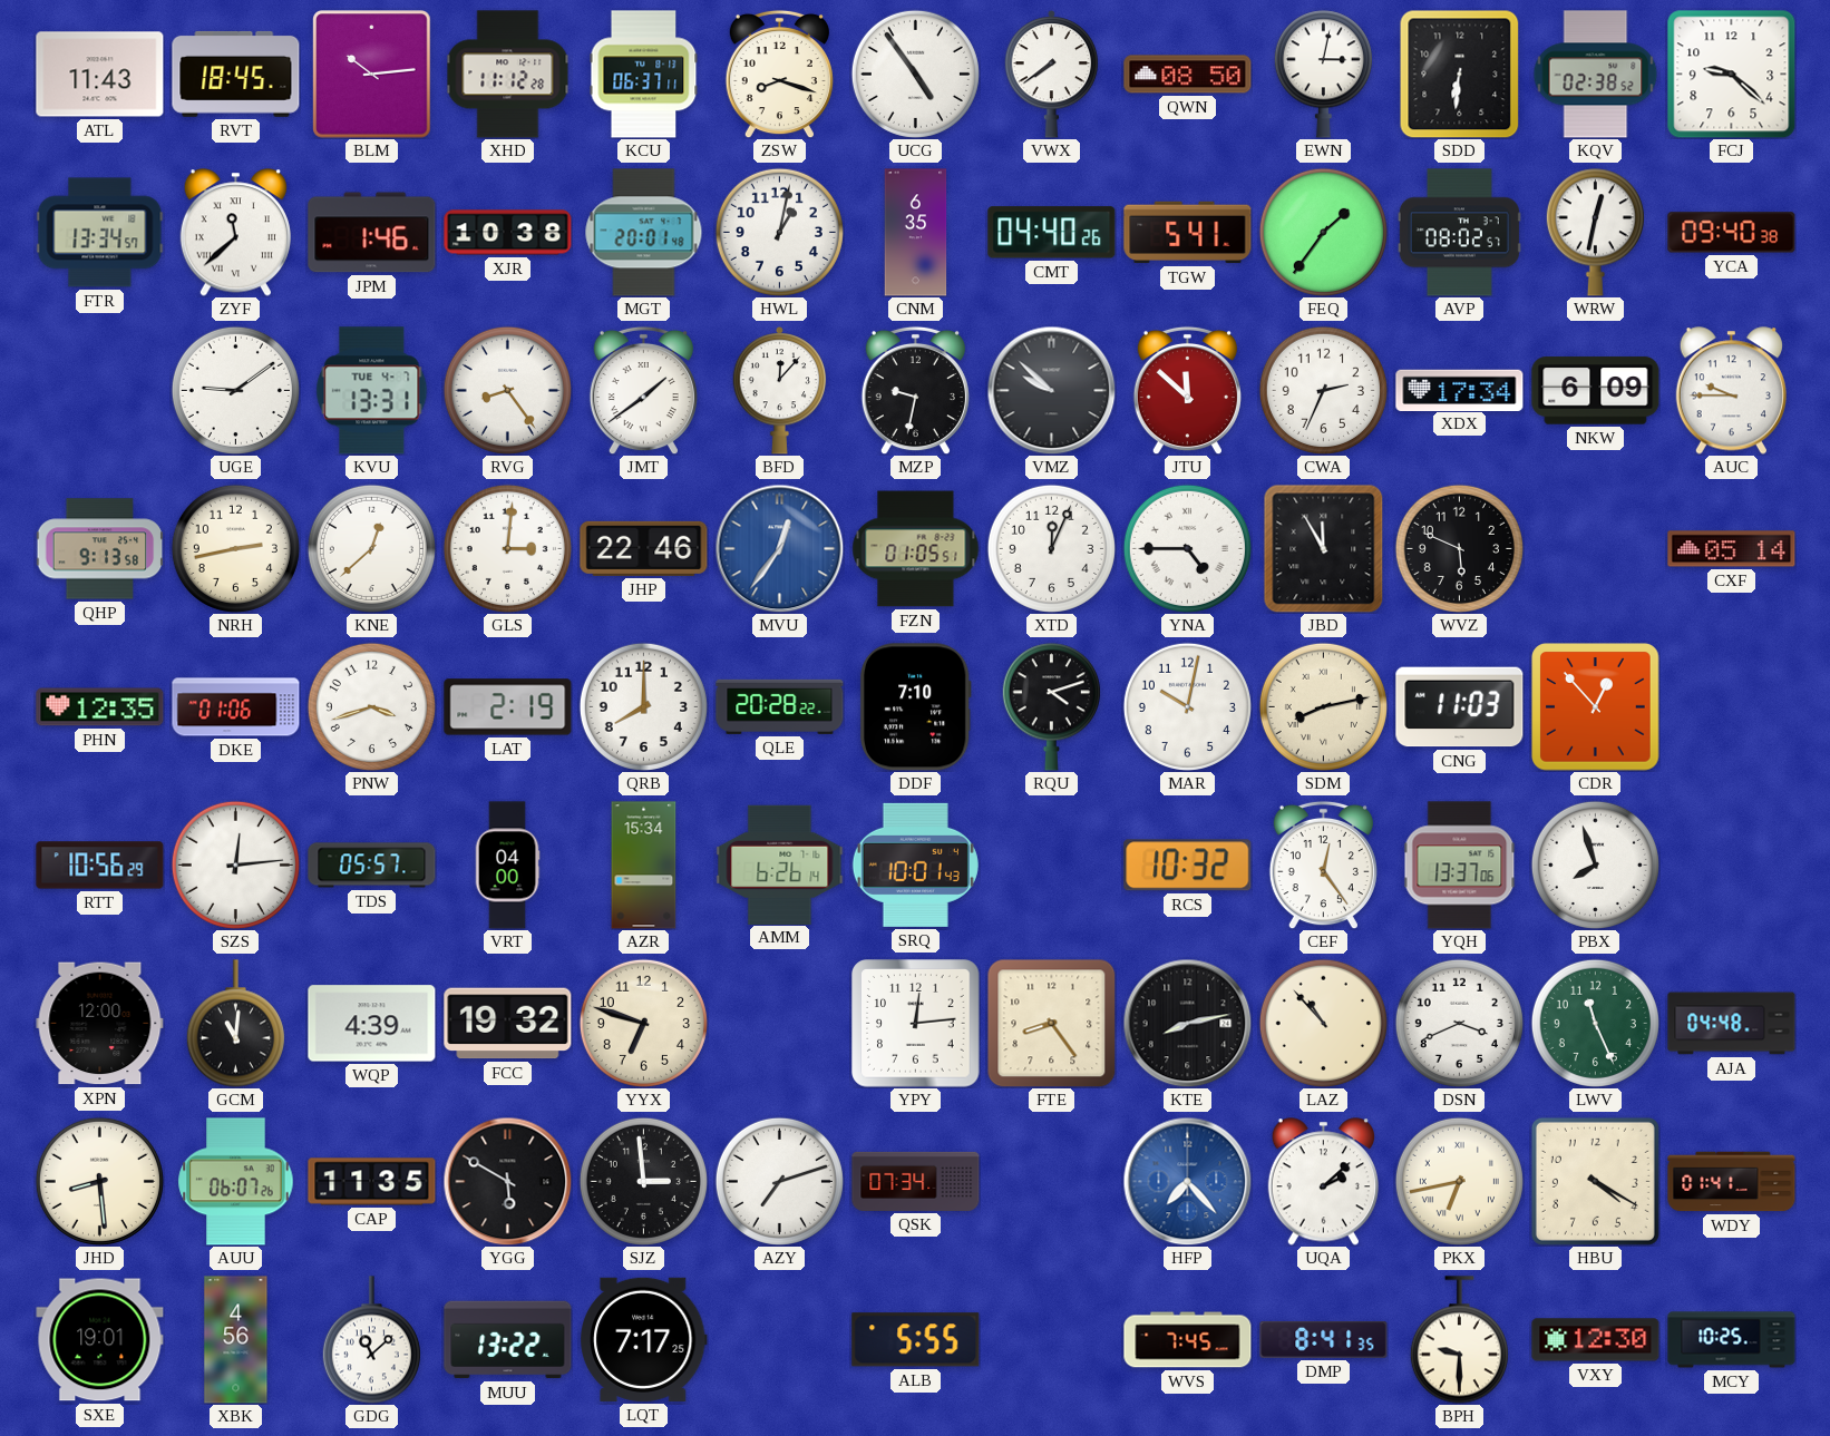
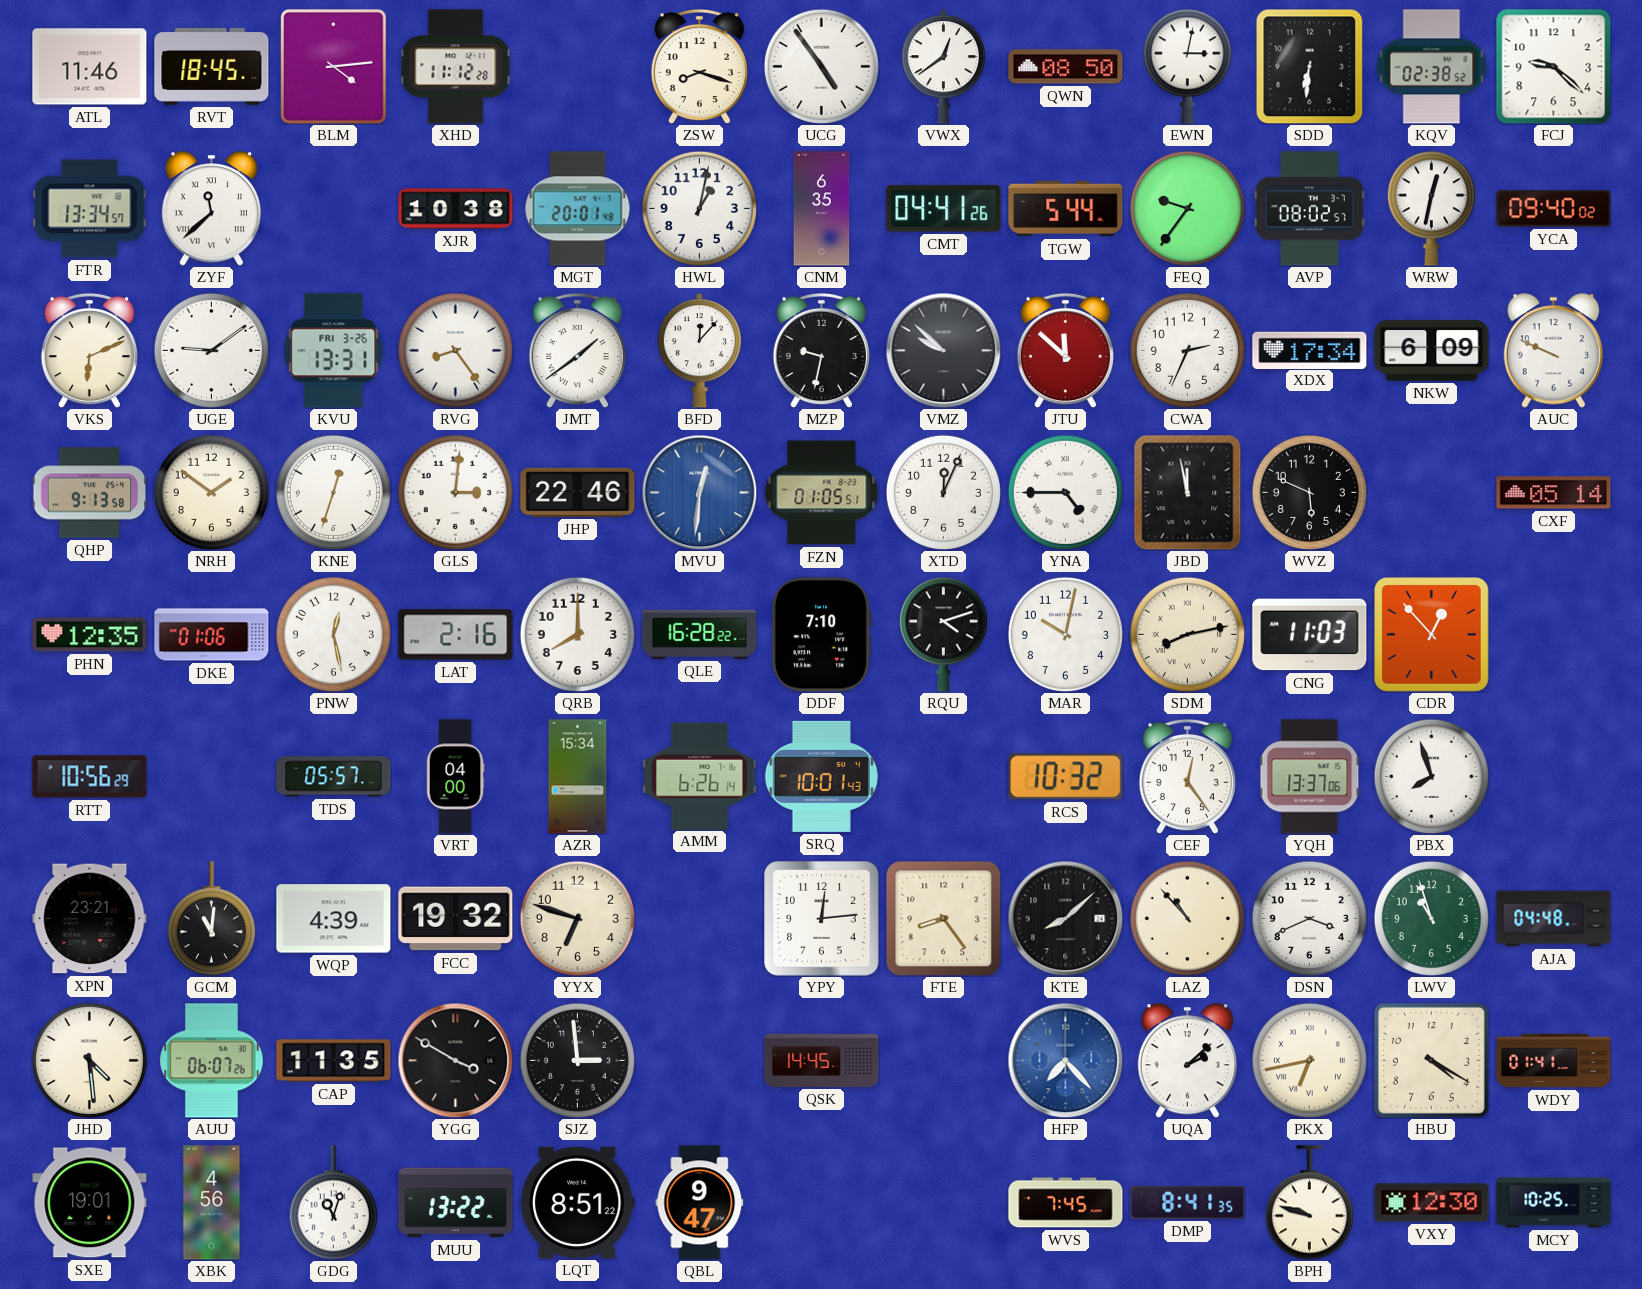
ATL: 11:43 -> 11:46 (90, 67)
BLM: 10:14 -> 4:14 (334, 67)
KCU: 06:37 -> none (644, 75)
VWX: 7:39 -> 12:39 (944, 67)
JPM: 1:46 -> none (372, 233)
CMT: 04:40 -> 04:41 (944, 209)
TGW: 5:41 -> 5:44 (1066, 209)
FEQ: 1:36 -> 9:36 (1187, 208)
YCA: 09:40:38 -> 09:40:02 (1554, 209)
VKS: none -> 6:11 (89, 350)
KVU date: TUE 4-7 -> FRI 3-26 (334, 351)
AUC: 9:45 -> 9:49 (1553, 351)
NRH: 2:43 -> 1:51 (211, 492)
KNE: 12:38 -> 12:33 (333, 492)
MVU: 12:36 -> 12:31 (699, 492)
JBD: 11:55 -> 11:58 (1188, 492)
PNW: 3:42 -> 12:28 (333, 634)
LAT: 2:19 -> 2:16 (456, 635)
QLE: 20:28 -> 16:28 (700, 634)
SZS: 12:14 -> none (235, 864)
XPN: 12:00 -> 23:21 (90, 919)
KTE: 8:13 -> 8:08 (1065, 918)
LWV: 11:26 -> 10:57 (1431, 918)
JHD: 8:29 -> 4:29 (89, 1060)
YGG: 5:50 -> 3:50 (455, 1060)
AZY: 7:12 -> none (779, 1181)
QSK: 07:34 -> 14:45 (822, 1060)
GDG: 11:08 -> 11:03 (333, 1203)
LQT: 7:17 -> 8:51 (578, 1202)
QBL: none -> 9:47 (700, 1203)
ALB: 5:55 -> none (916, 1340)
BPH: 9:30 -> 9:48 (1309, 1203)
